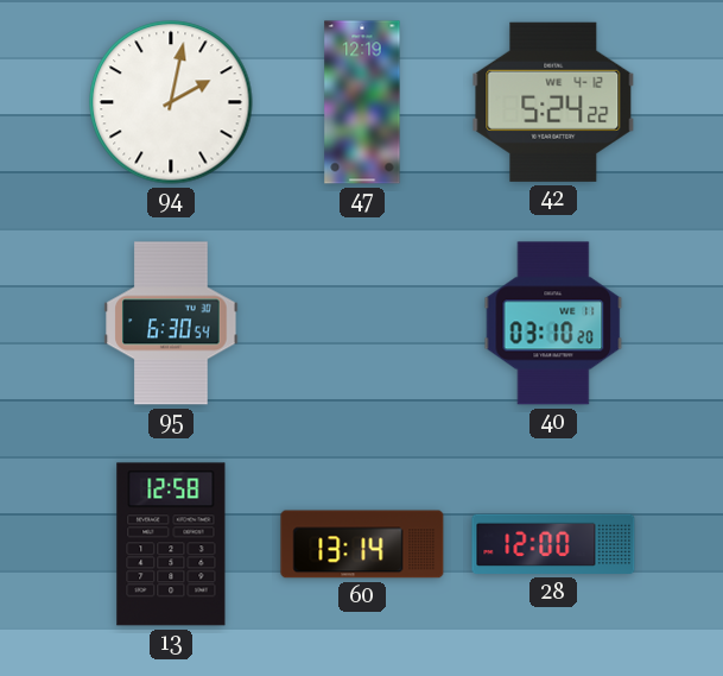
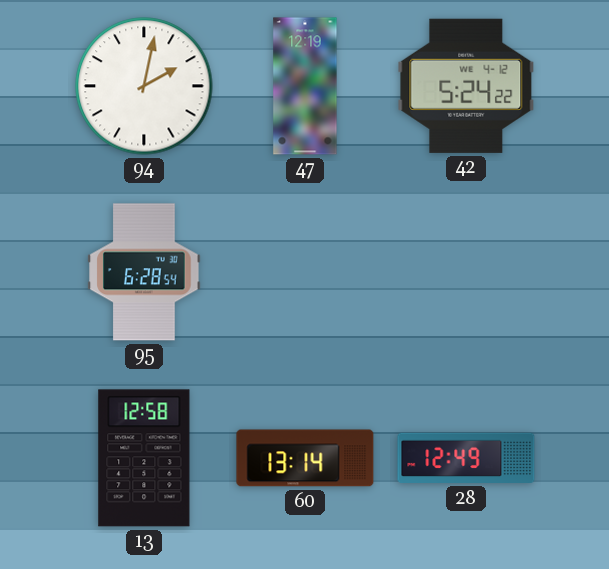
95: 6:30 -> 6:28 (144, 272)
40: 03:10 -> none (553, 323)
28: 12:00 -> 12:49 (466, 458)
